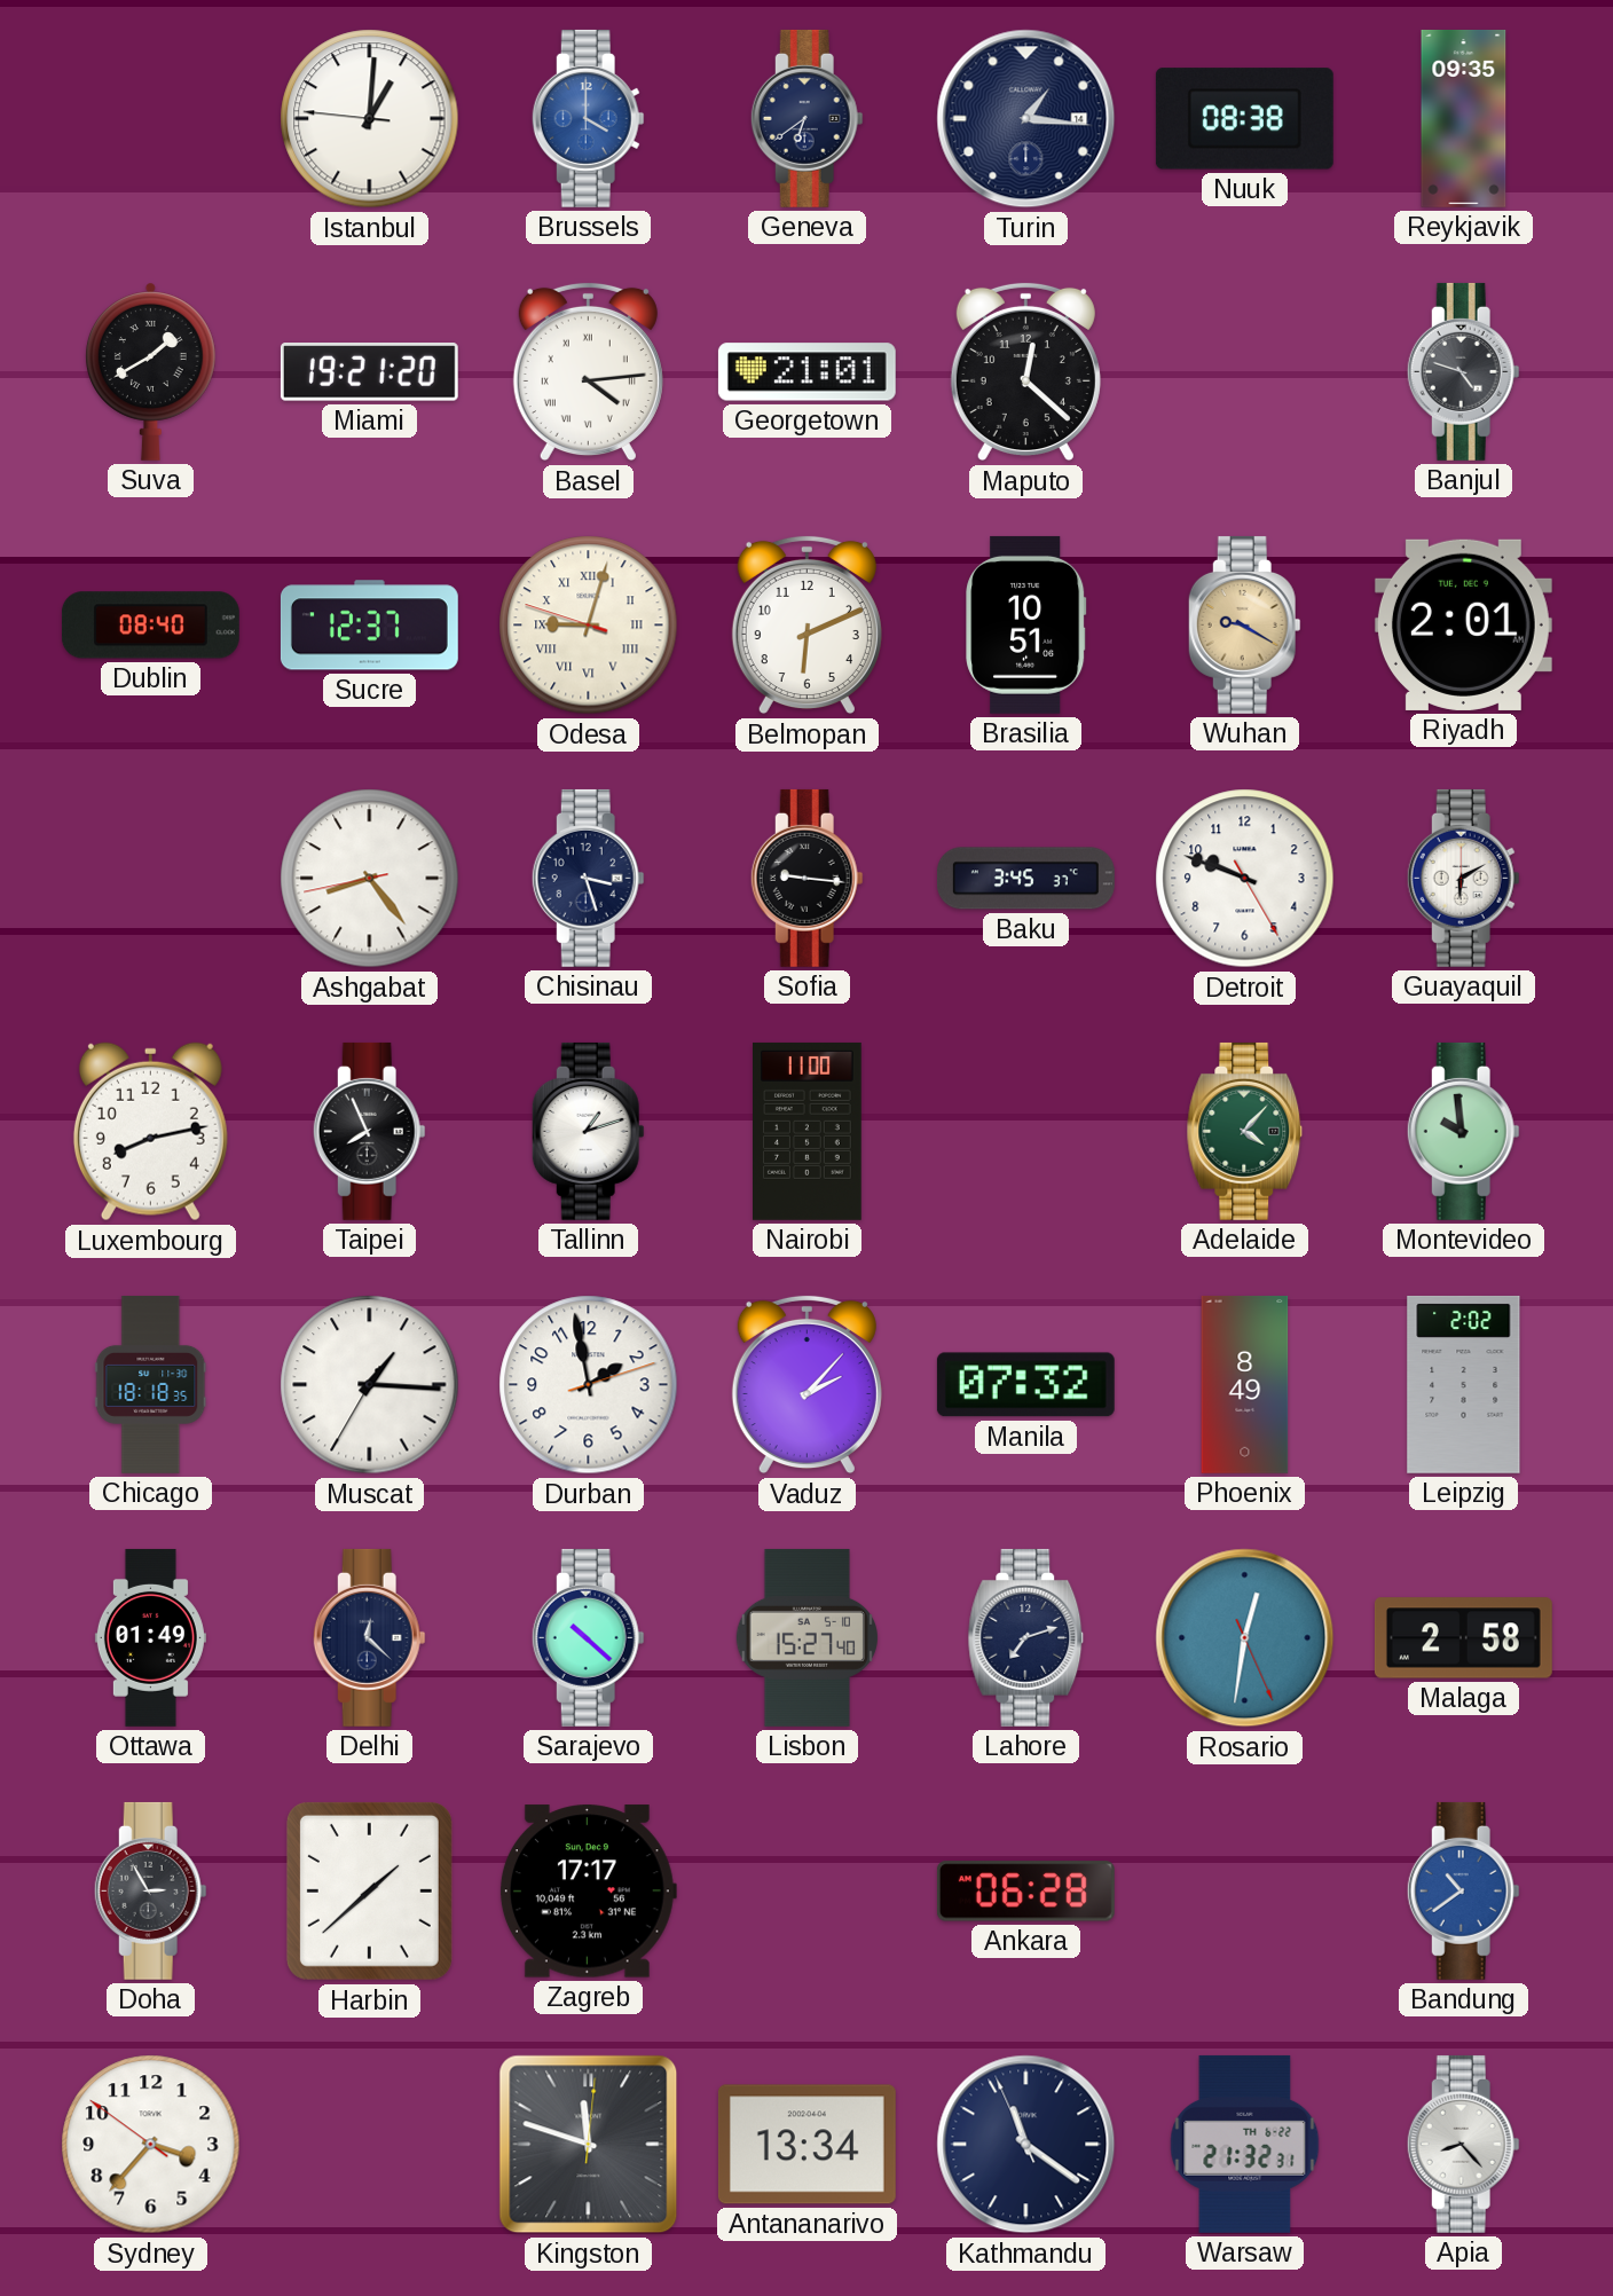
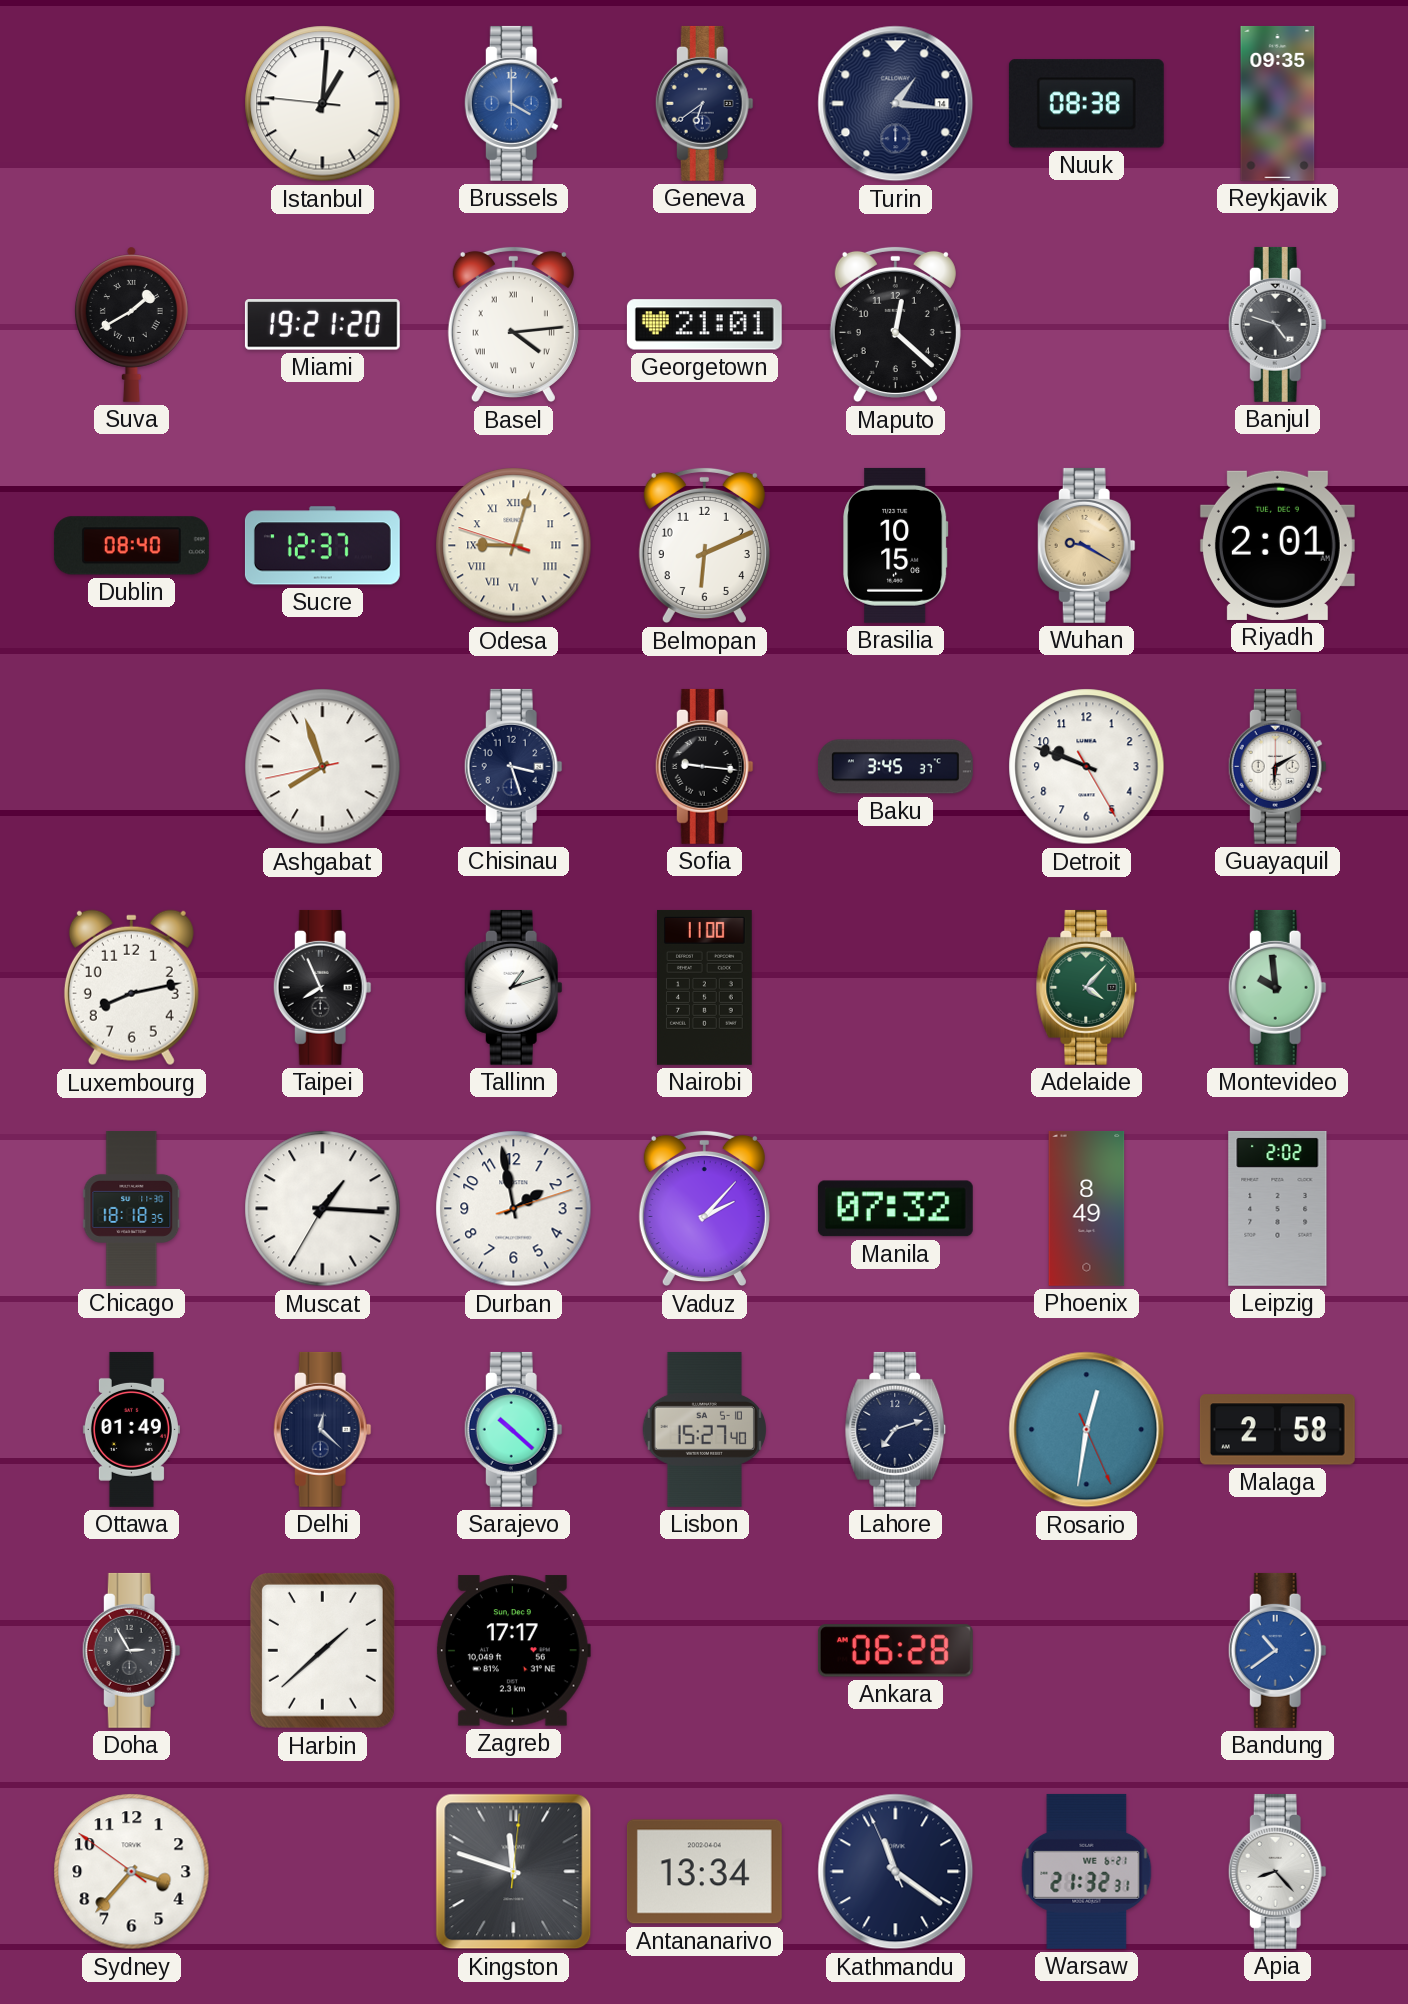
Brasilia: 10:51 -> 10:15 (896, 545)
Ashgabat: 8:23 -> 7:56 (323, 767)
Warsaw date: TH 6-22 -> WE 6-21 (1087, 1871)
